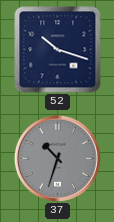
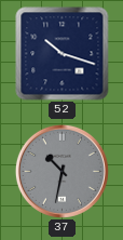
37: 10:33 -> 10:32 (61, 171)
